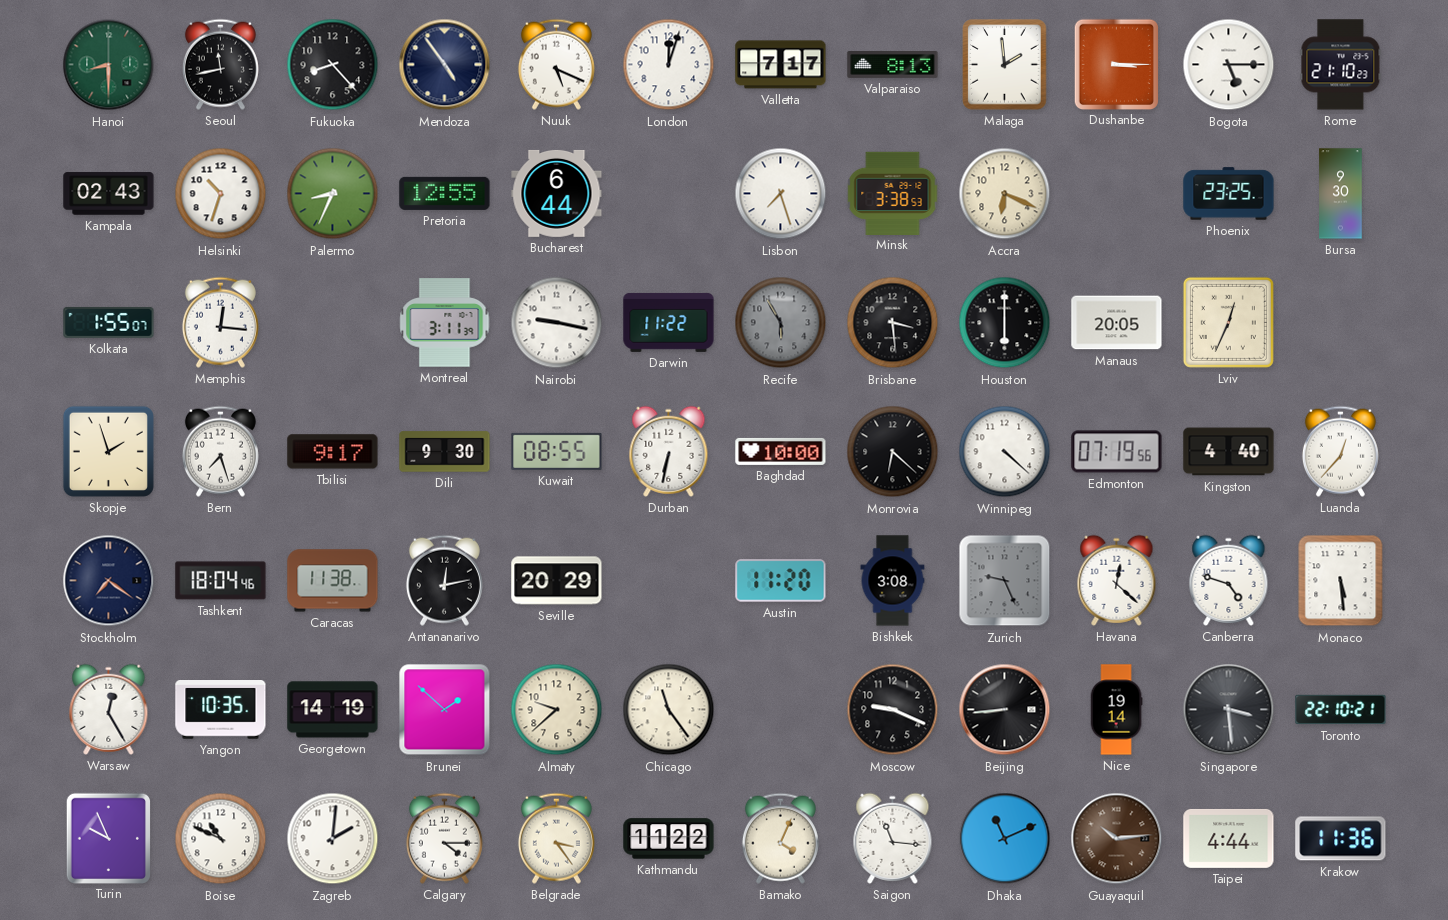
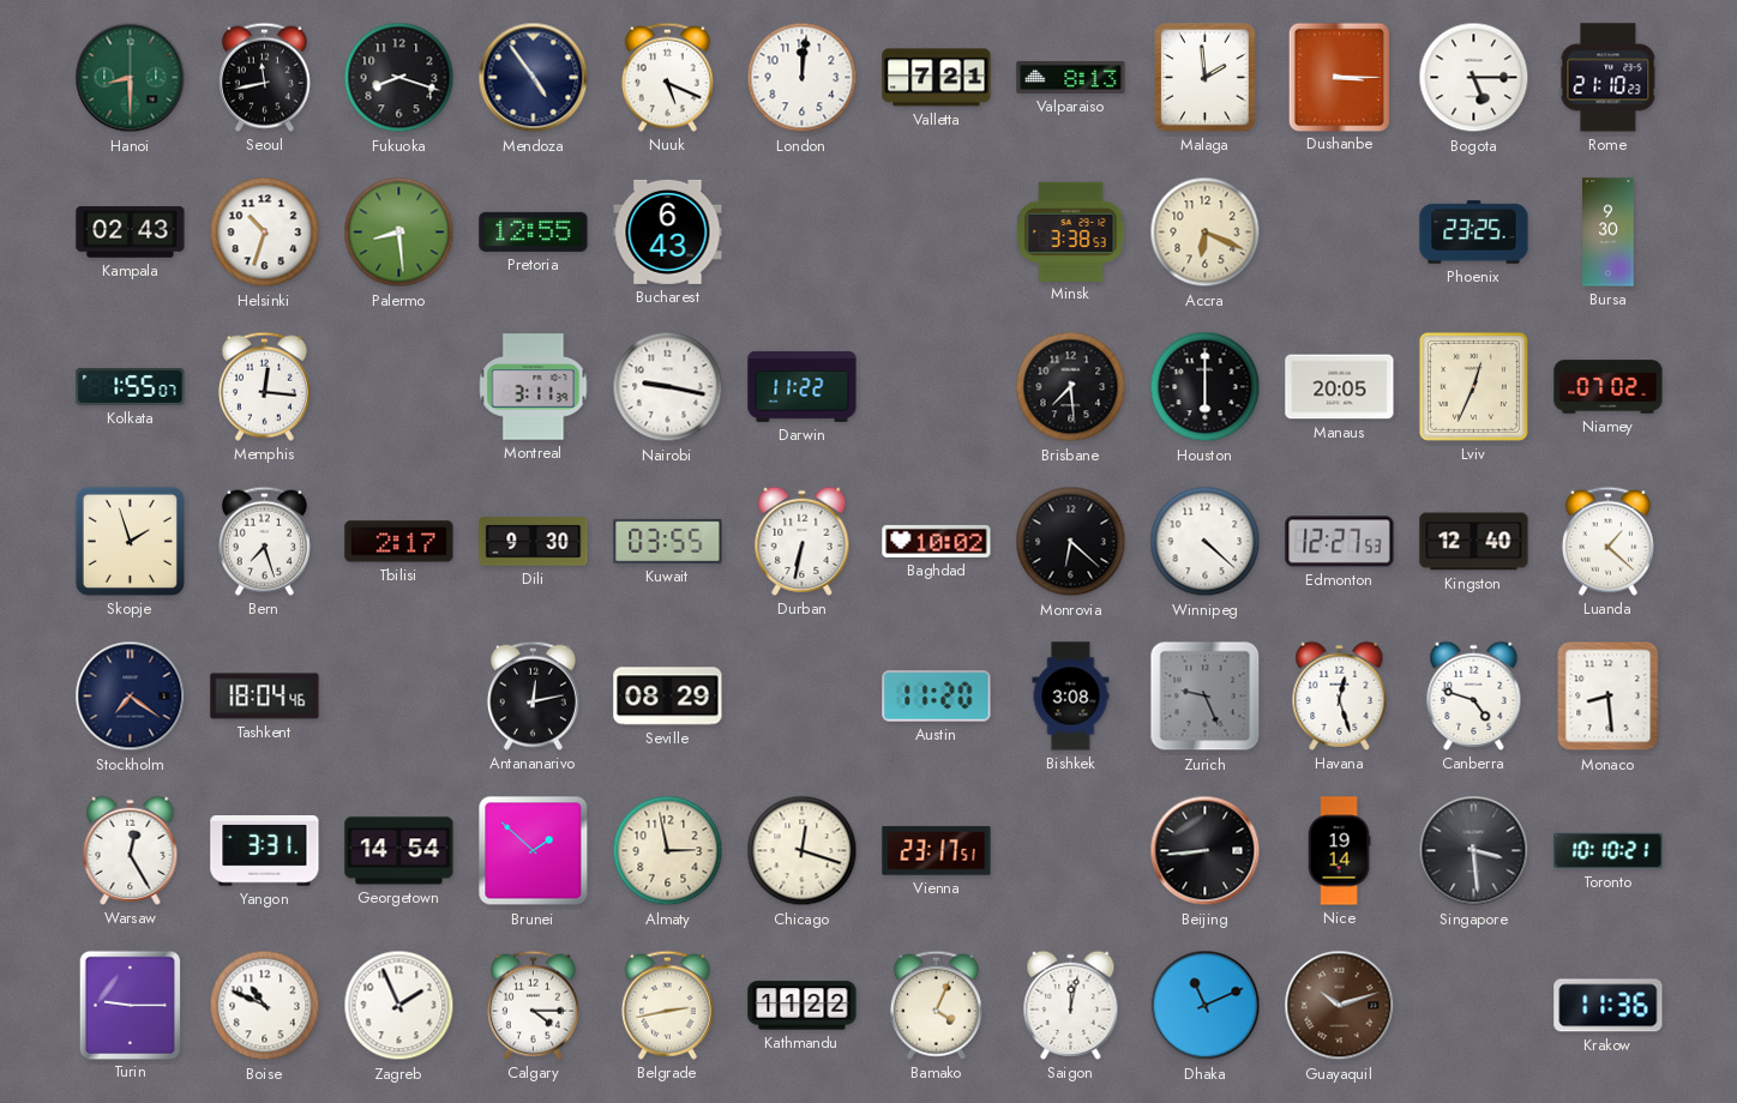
Fukuoka: 8:23 -> 8:18 (399, 78)
London: 12:03 -> 12:01 (803, 78)
Valletta: 7:17 -> 7:21 (937, 78)
Palermo: 8:34 -> 8:29 (399, 233)
Bucharest: 6:44 -> 6:43 (668, 231)
Lisbon: 7:27 -> none (781, 194)
Recife: 5:55 -> none (781, 323)
Brisbane: 3:29 -> 7:29 (1071, 387)
Niamey: none -> 07:02 (1609, 387)
Tbilisi: 9:17 -> 2:17 (399, 542)
Kuwait: 08:55 -> 03:55 (668, 541)
Baghdad: 10:00 -> 10:02 (937, 541)
Edmonton: 07:19 -> 12:27 (1340, 542)
Kingston: 4:40 -> 12:40 (1474, 542)
Luanda: 12:37 -> 1:22 (1607, 541)
Caracas: 11:38 -> none (333, 581)
Seville: 20:29 -> 08:29 (668, 697)
Havana: 12:22 -> 12:27 (1340, 695)
Monaco: 5:29 -> 8:29 (1609, 697)
Yangon: 10:35 -> 3:31 (265, 851)
Georgetown: 14:19 -> 14:54 (399, 851)
Almaty: 9:38 -> 2:58 (668, 851)
Chicago: 11:24 -> 12:18 (803, 851)
Vienna: none -> 23:17 (937, 851)
Moscow: 9:19 -> none (893, 710)
Toronto: 22:10 -> 10:10 (1609, 851)
Turin: 9:56 -> 9:15 (130, 1005)
Zagreb: 2:01 -> 1:56 (399, 1006)
Belgrade: 3:24 -> 2:43 (667, 1005)
Saigon: 11:16 -> 12:02 (1071, 1005)
Guayaquil: 10:14 -> 10:12 (1340, 1006)
Taipei: 4:44 -> none (1229, 838)
